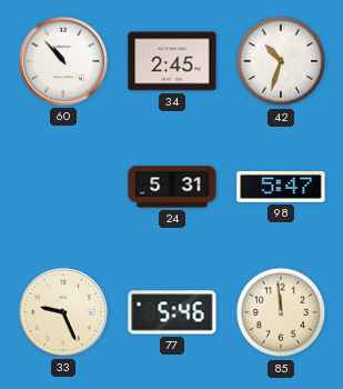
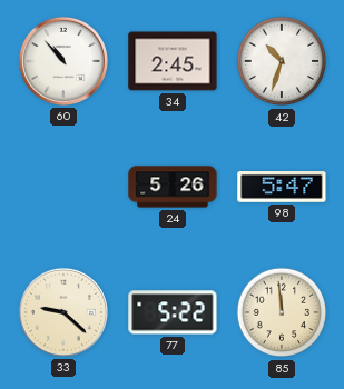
24: 5:31 -> 5:26 (173, 187)
33: 9:26 -> 9:22 (63, 312)
77: 5:46 -> 5:22 (173, 312)
